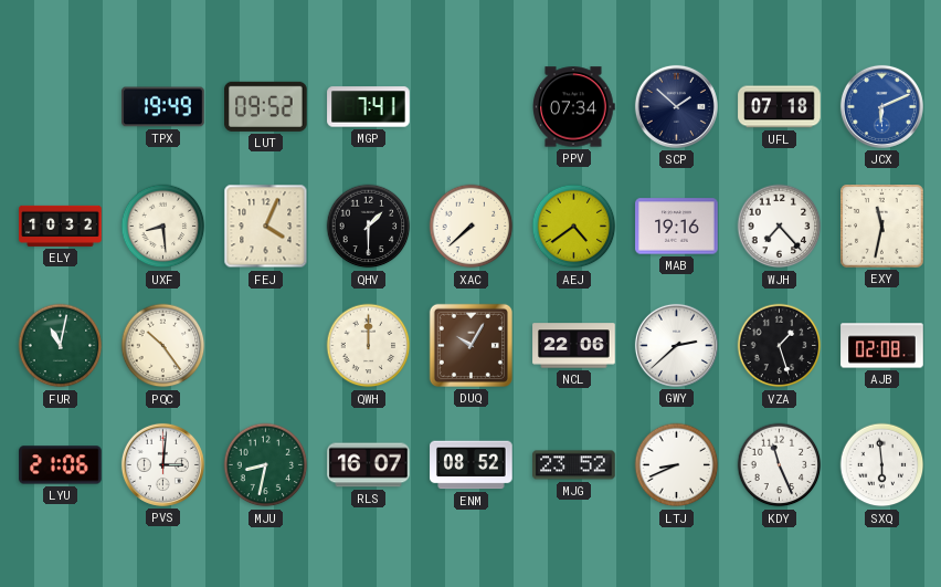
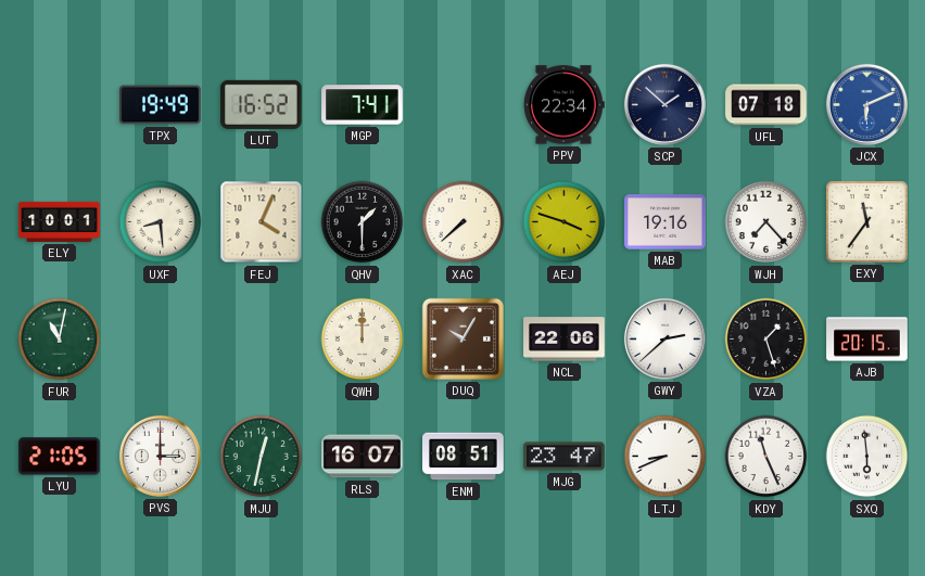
LUT: 09:52 -> 16:52 (262, 104)
PPV: 07:34 -> 22:34 (565, 105)
ELY: 10:32 -> 10:01 (60, 221)
AEJ: 4:39 -> 3:48 (565, 222)
EXY: 11:32 -> 11:36 (867, 222)
PQC: 10:24 -> none (163, 346)
AJB: 02:08 -> 20:15 (867, 340)
LYU: 21:06 -> 21:05 (60, 457)
PVS: 3:01 -> 3:00 (160, 456)
MJU: 8:32 -> 12:32 (262, 457)
ENM: 08:52 -> 08:51 (464, 457)
MJG: 23:52 -> 23:47 (565, 457)
